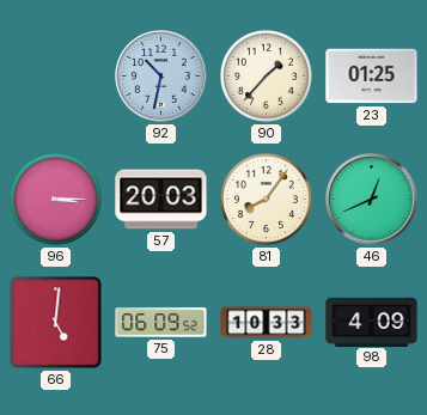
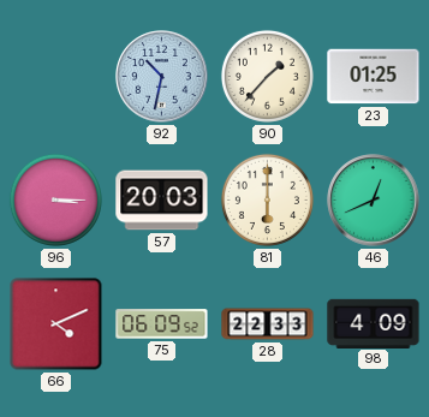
81: 8:06 -> 6:00 (267, 199)
66: 5:01 -> 4:11 (56, 324)
28: 10:33 -> 22:33 (268, 324)
